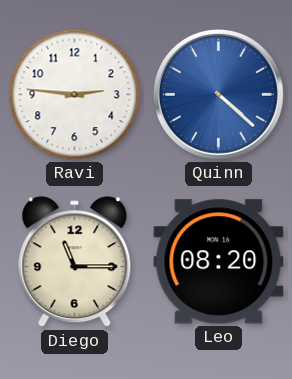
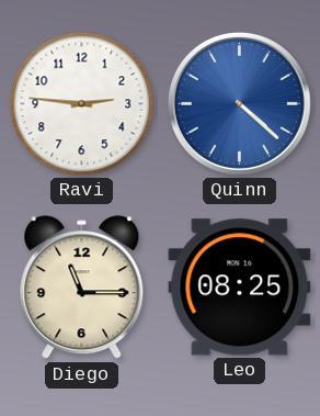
Leo: 08:20 -> 08:25 (240, 288)
